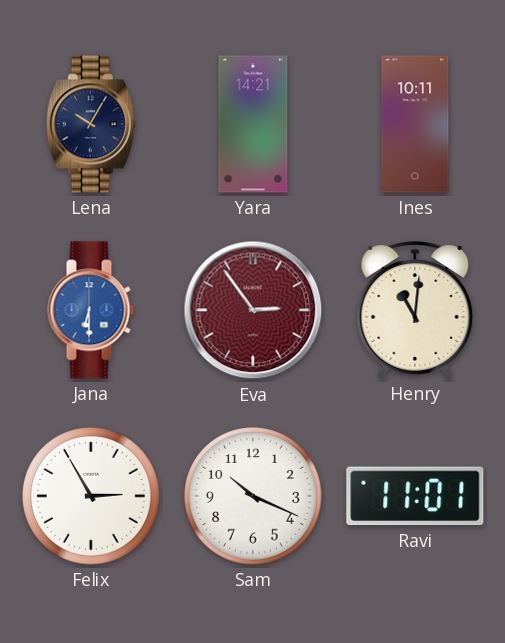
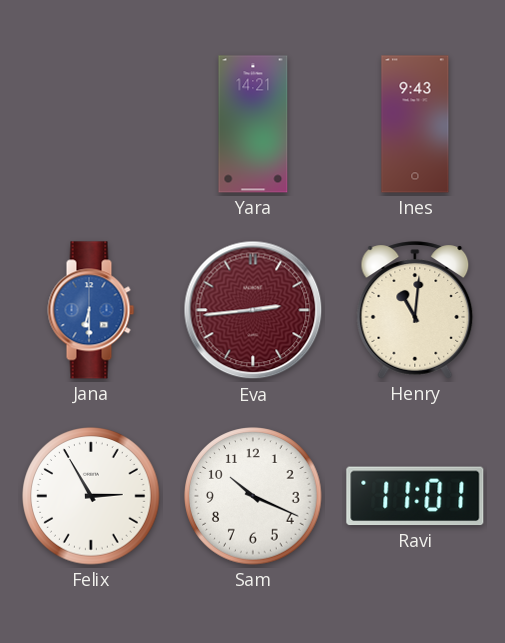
Lena: 10:05 -> none (91, 124)
Ines: 10:11 -> 9:43 (415, 124)
Eva: 2:54 -> 2:44 (253, 310)
